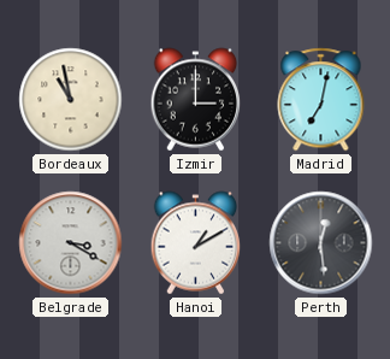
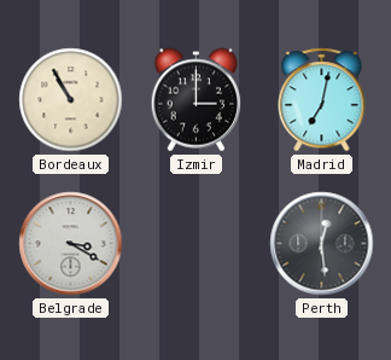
Bordeaux: 10:58 -> 10:55 (71, 100)
Hanoi: 1:10 -> none (196, 243)
